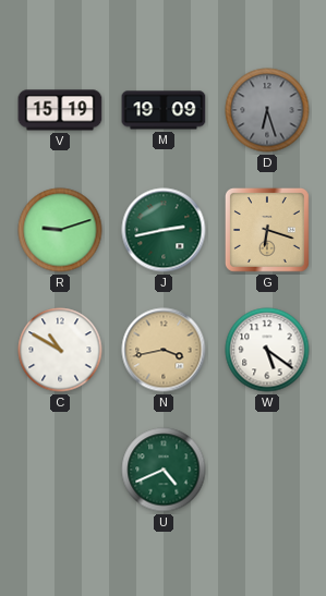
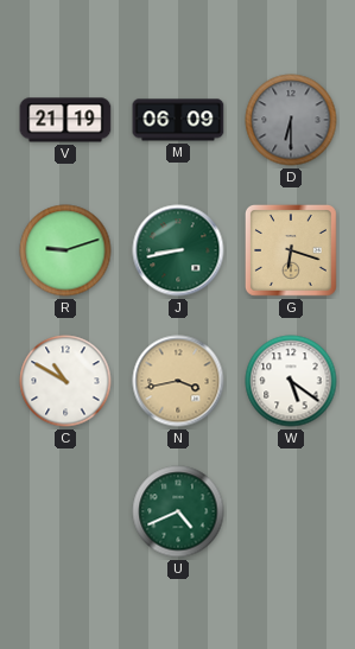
V: 15:19 -> 21:19 (65, 120)
M: 19:09 -> 06:09 (178, 120)
D: 6:27 -> 6:30 (291, 120)
J: 2:43 -> 8:43 (178, 250)
